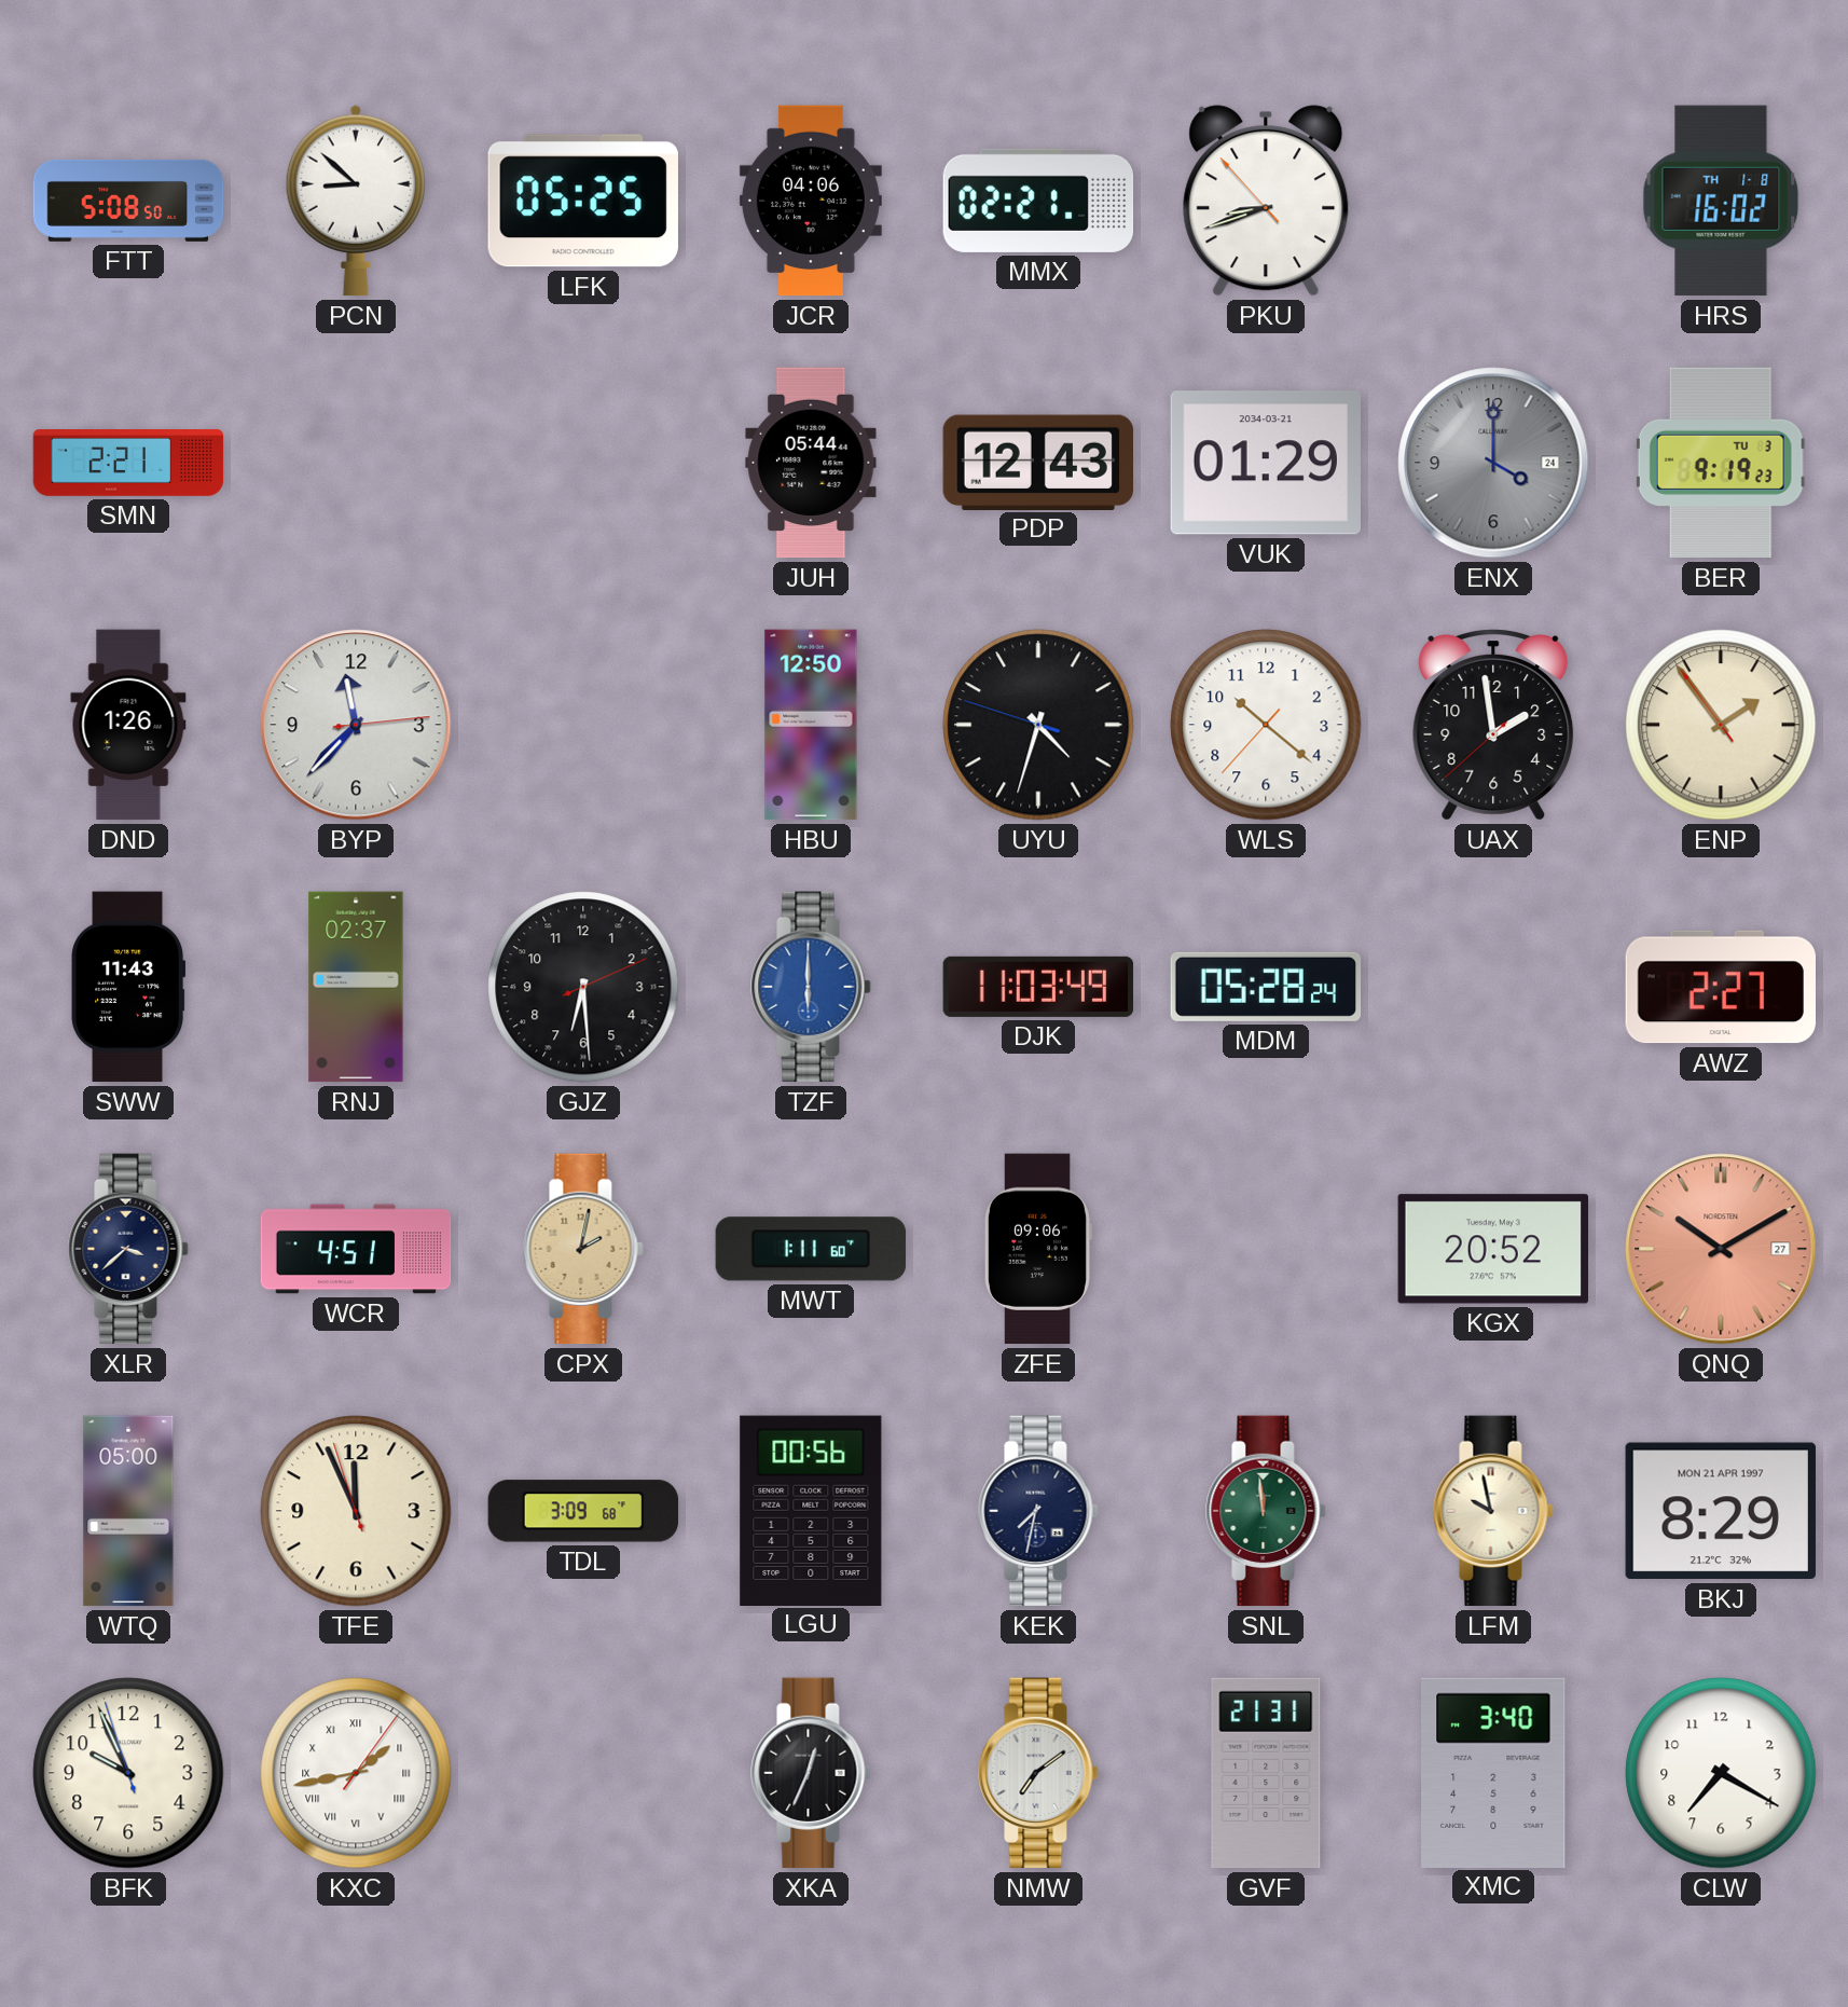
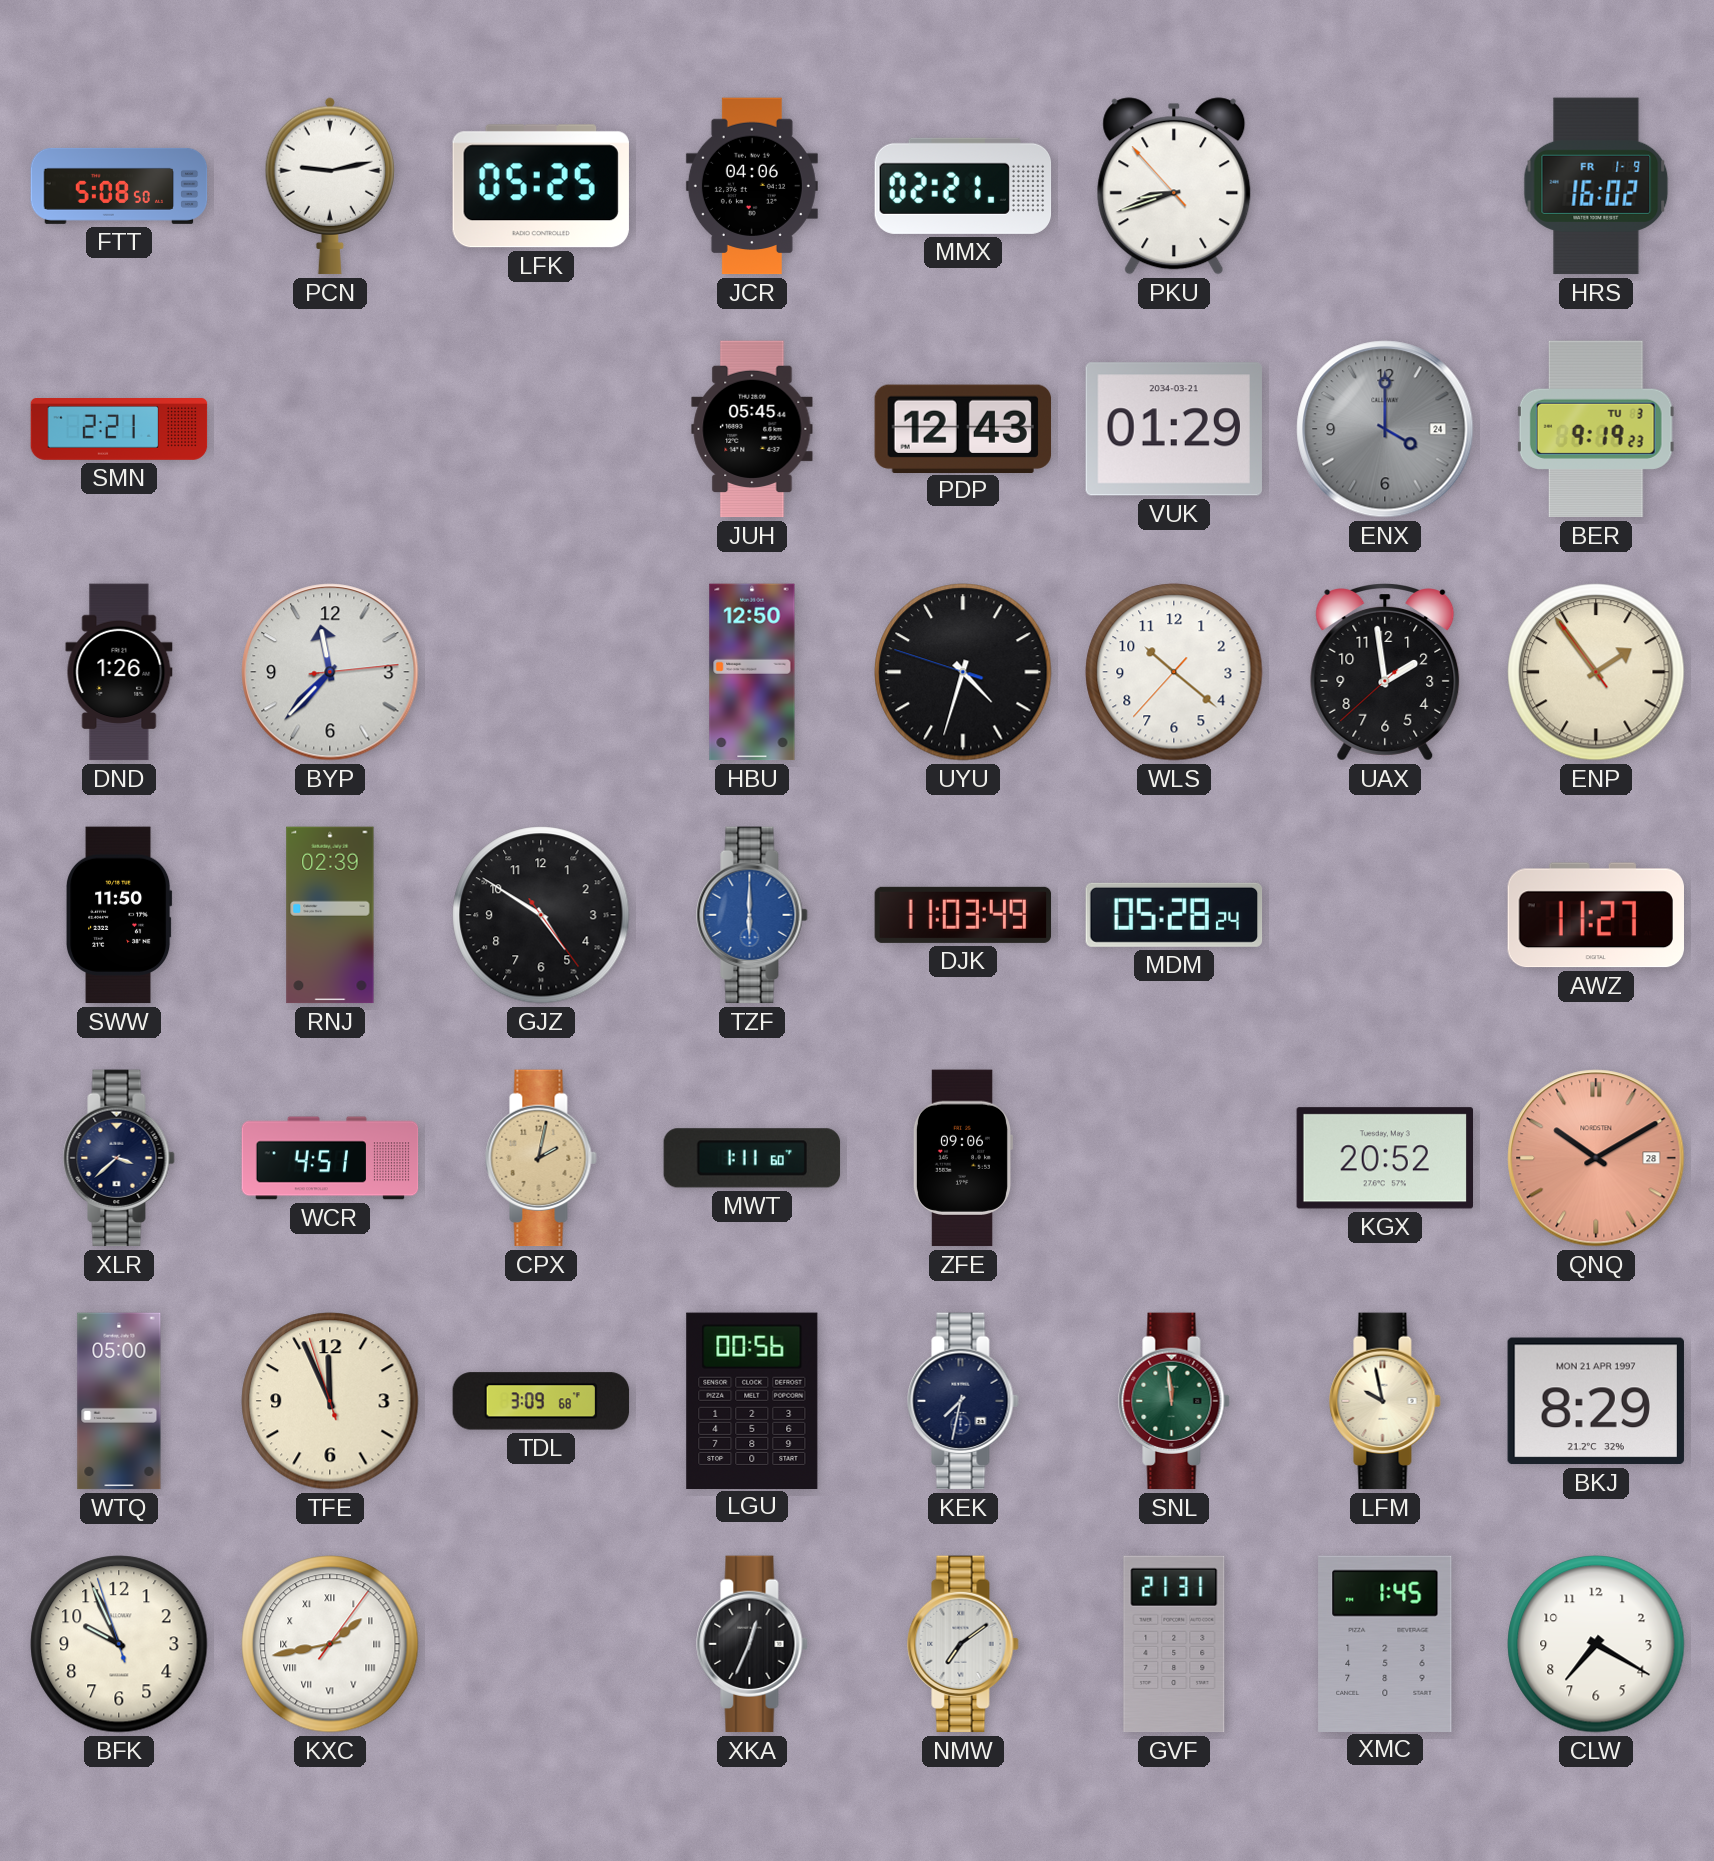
PCN: 8:52 -> 9:13 (329, 186)
HRS date: TH 1-8 -> FR 1-9 (1596, 186)
JUH: 05:44 -> 05:45 (752, 429)
SWW: 11:43 -> 11:50 (120, 915)
RNJ: 02:37 -> 02:39 (330, 915)
GJZ: 6:29 -> 4:50 (541, 915)
AWZ: 2:27 -> 11:27 (1595, 915)
QNQ date: 27 -> 28 (1596, 1158)
XMC: 3:40 -> 1:45 (1385, 1643)
